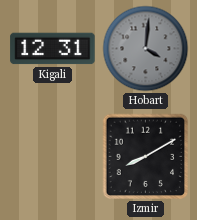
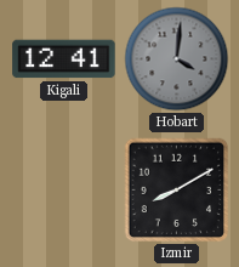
Kigali: 12:31 -> 12:41 (64, 59)
